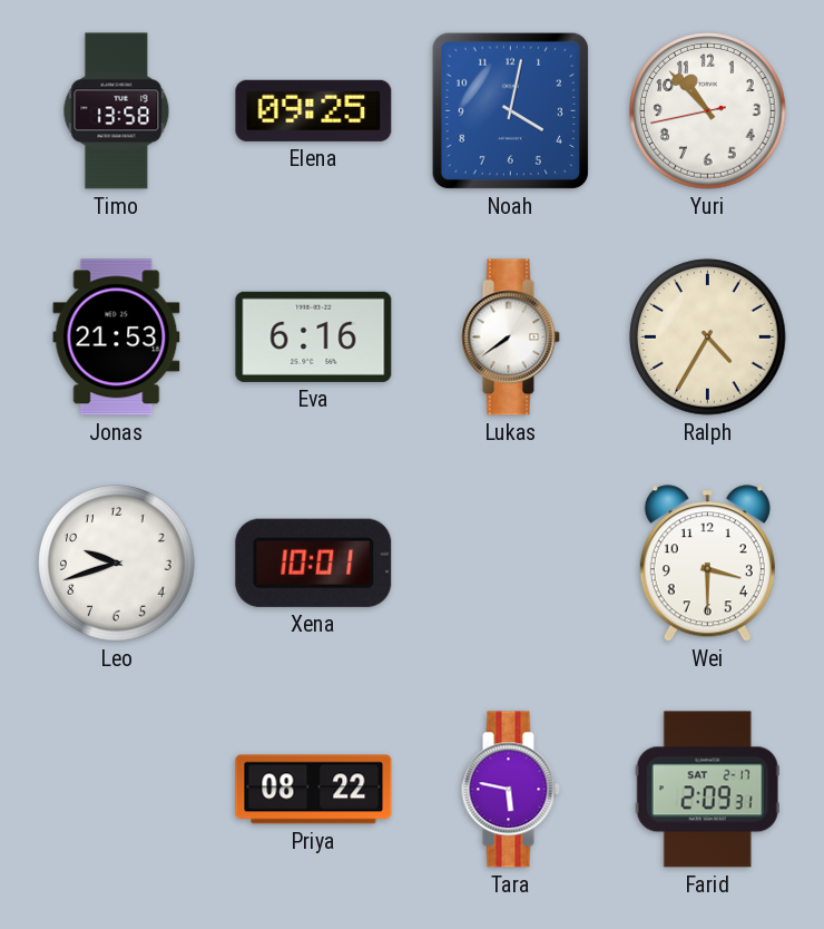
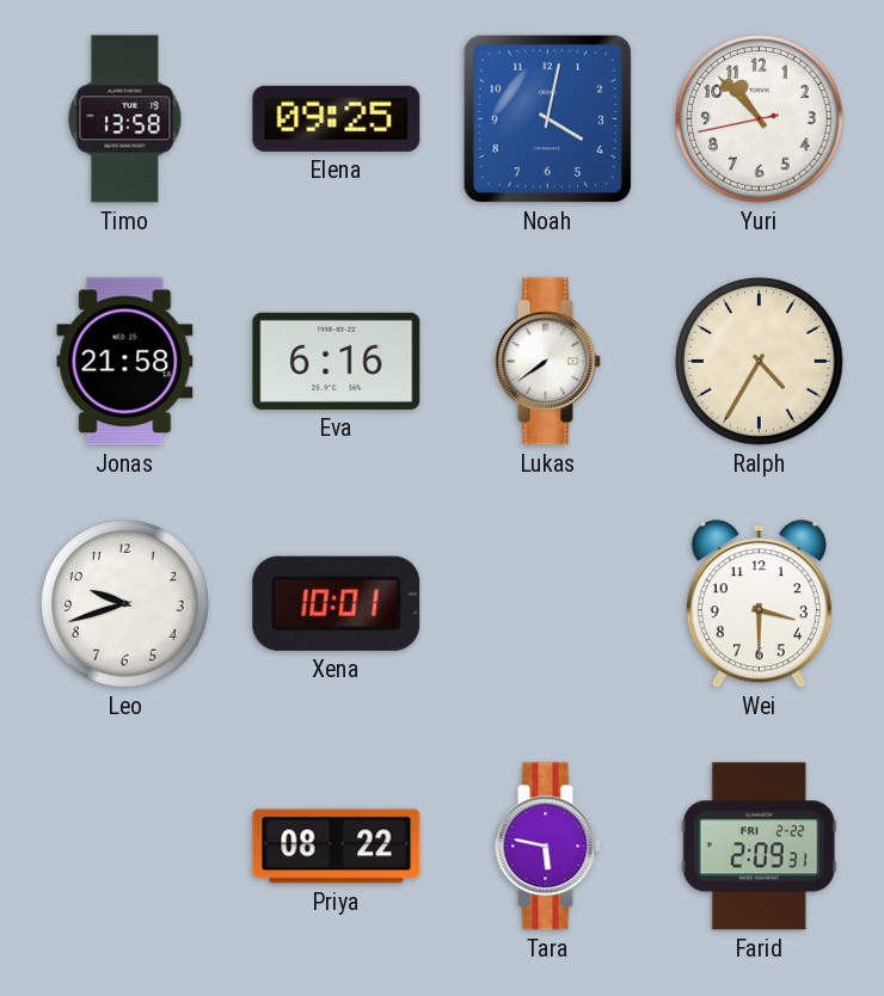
Jonas: 21:53 -> 21:58 (125, 362)
Farid date: SAT 2-17 -> FRI 2-22 (759, 847)
